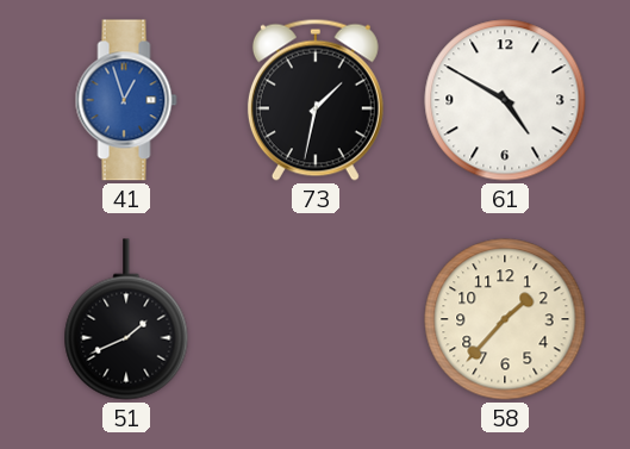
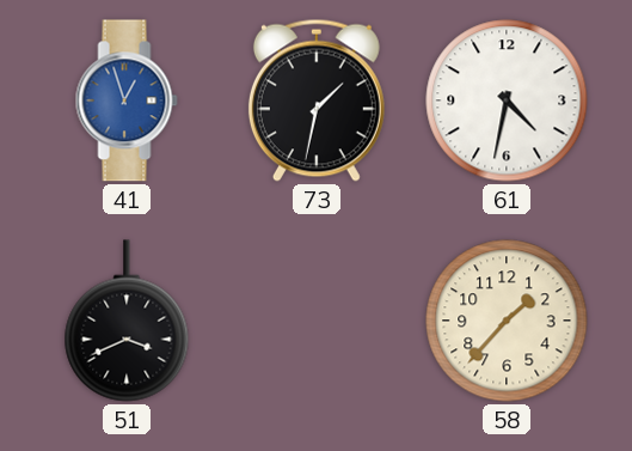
61: 4:50 -> 4:32 (507, 100)
51: 1:41 -> 3:41 (127, 321)
